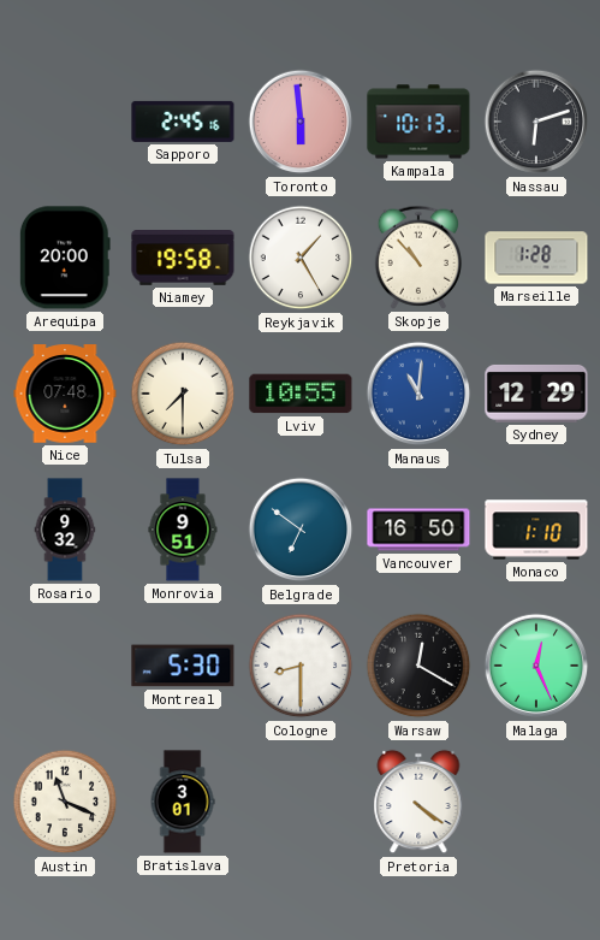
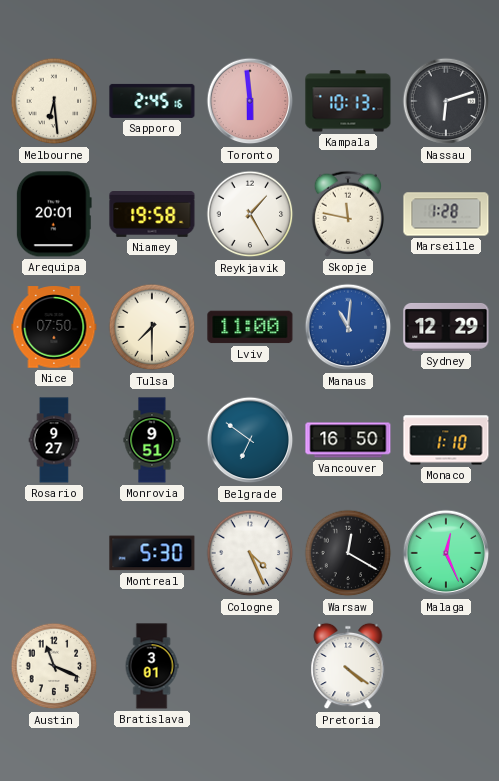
Melbourne: none -> 6:29 (54, 101)
Arequipa: 20:00 -> 20:01 (54, 214)
Skopje: 10:53 -> 11:47 (348, 214)
Nice: 07:48 -> 07:50 (54, 327)
Lviv: 10:55 -> 11:00 (250, 327)
Rosario: 9:32 -> 9:27 (54, 440)
Cologne: 8:30 -> 4:26 (250, 553)
